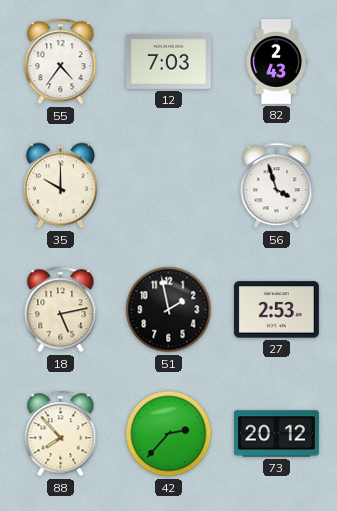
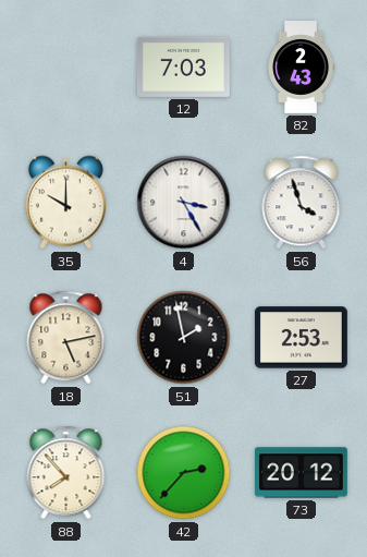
55: 4:36 -> none (61, 62)
4: none -> 3:25 (184, 203)
